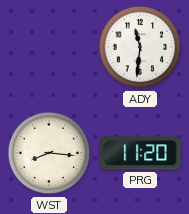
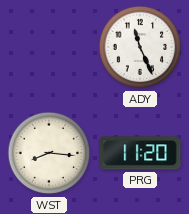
ADY: 11:31 -> 11:26 (140, 47)
